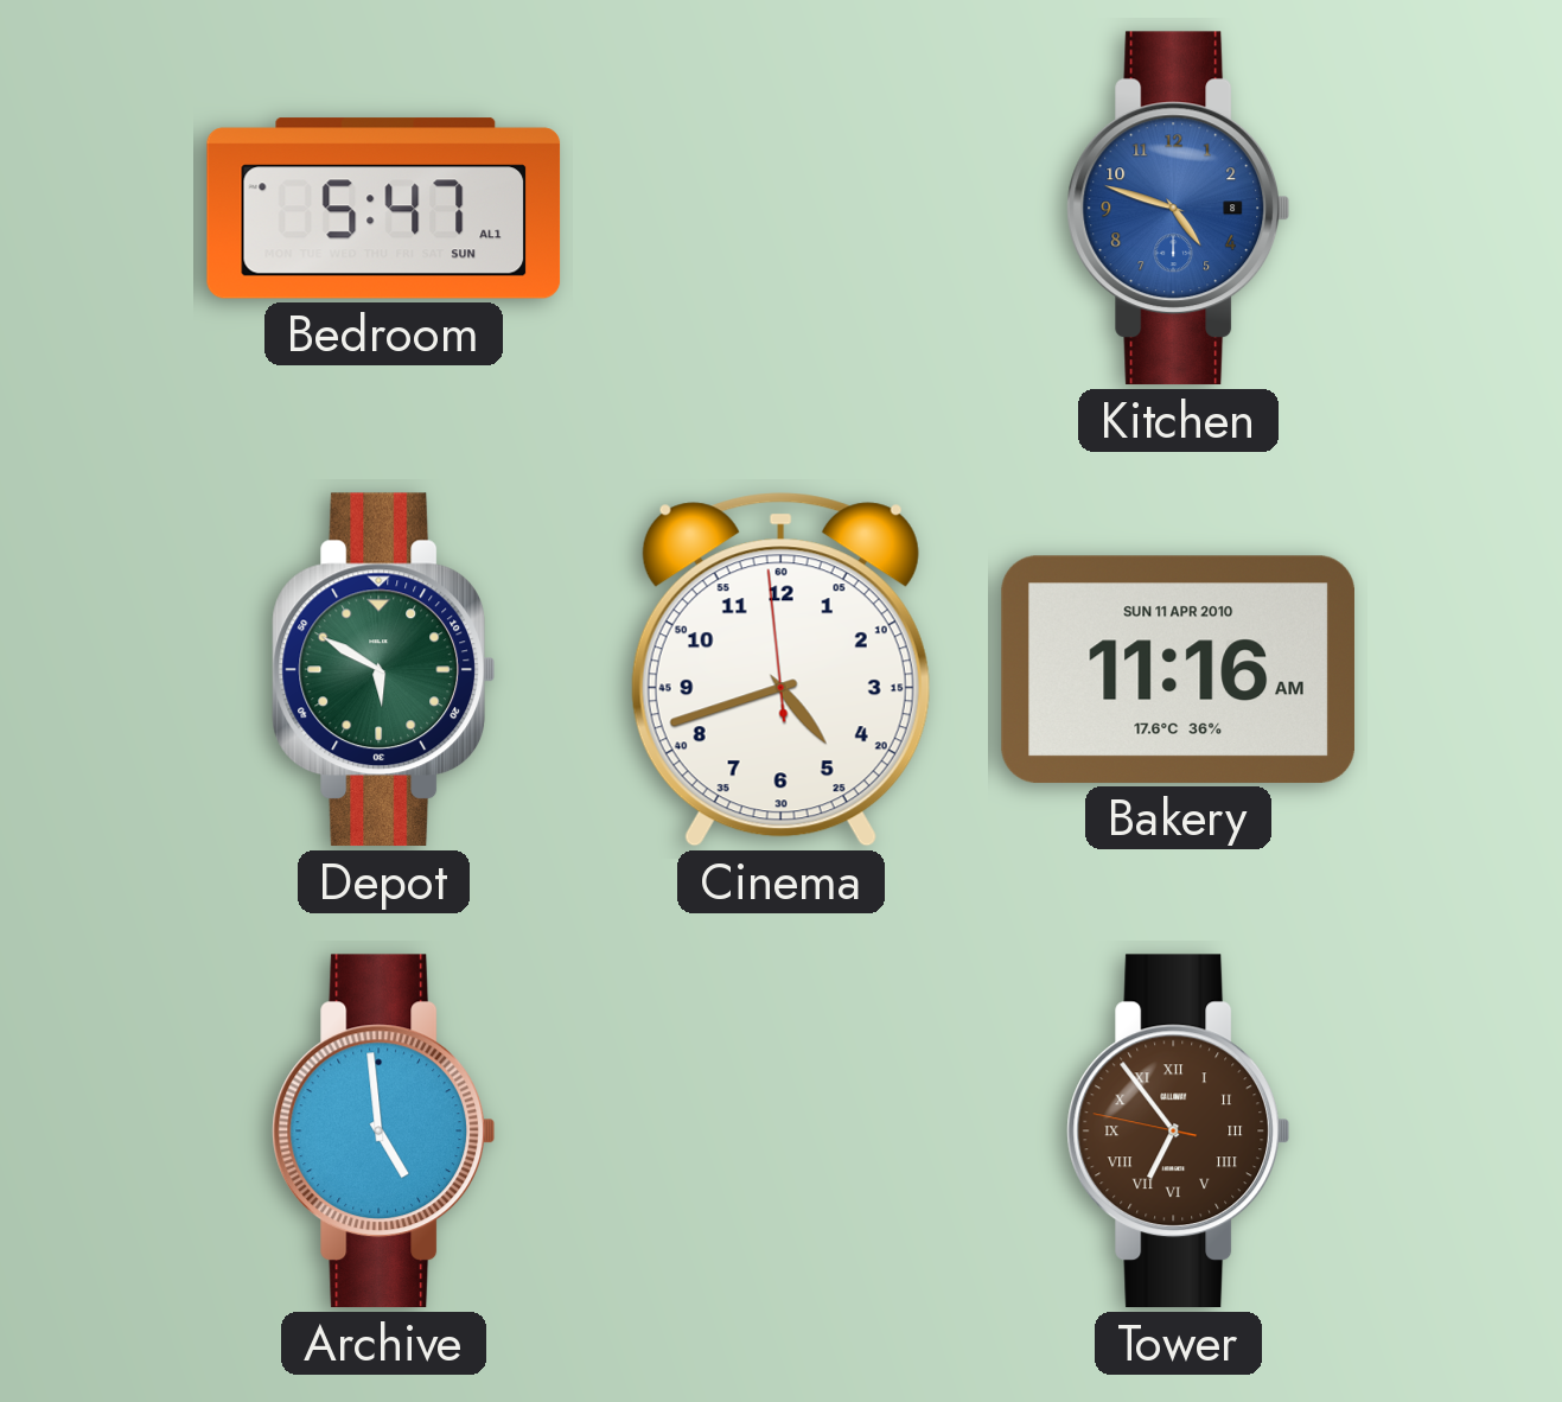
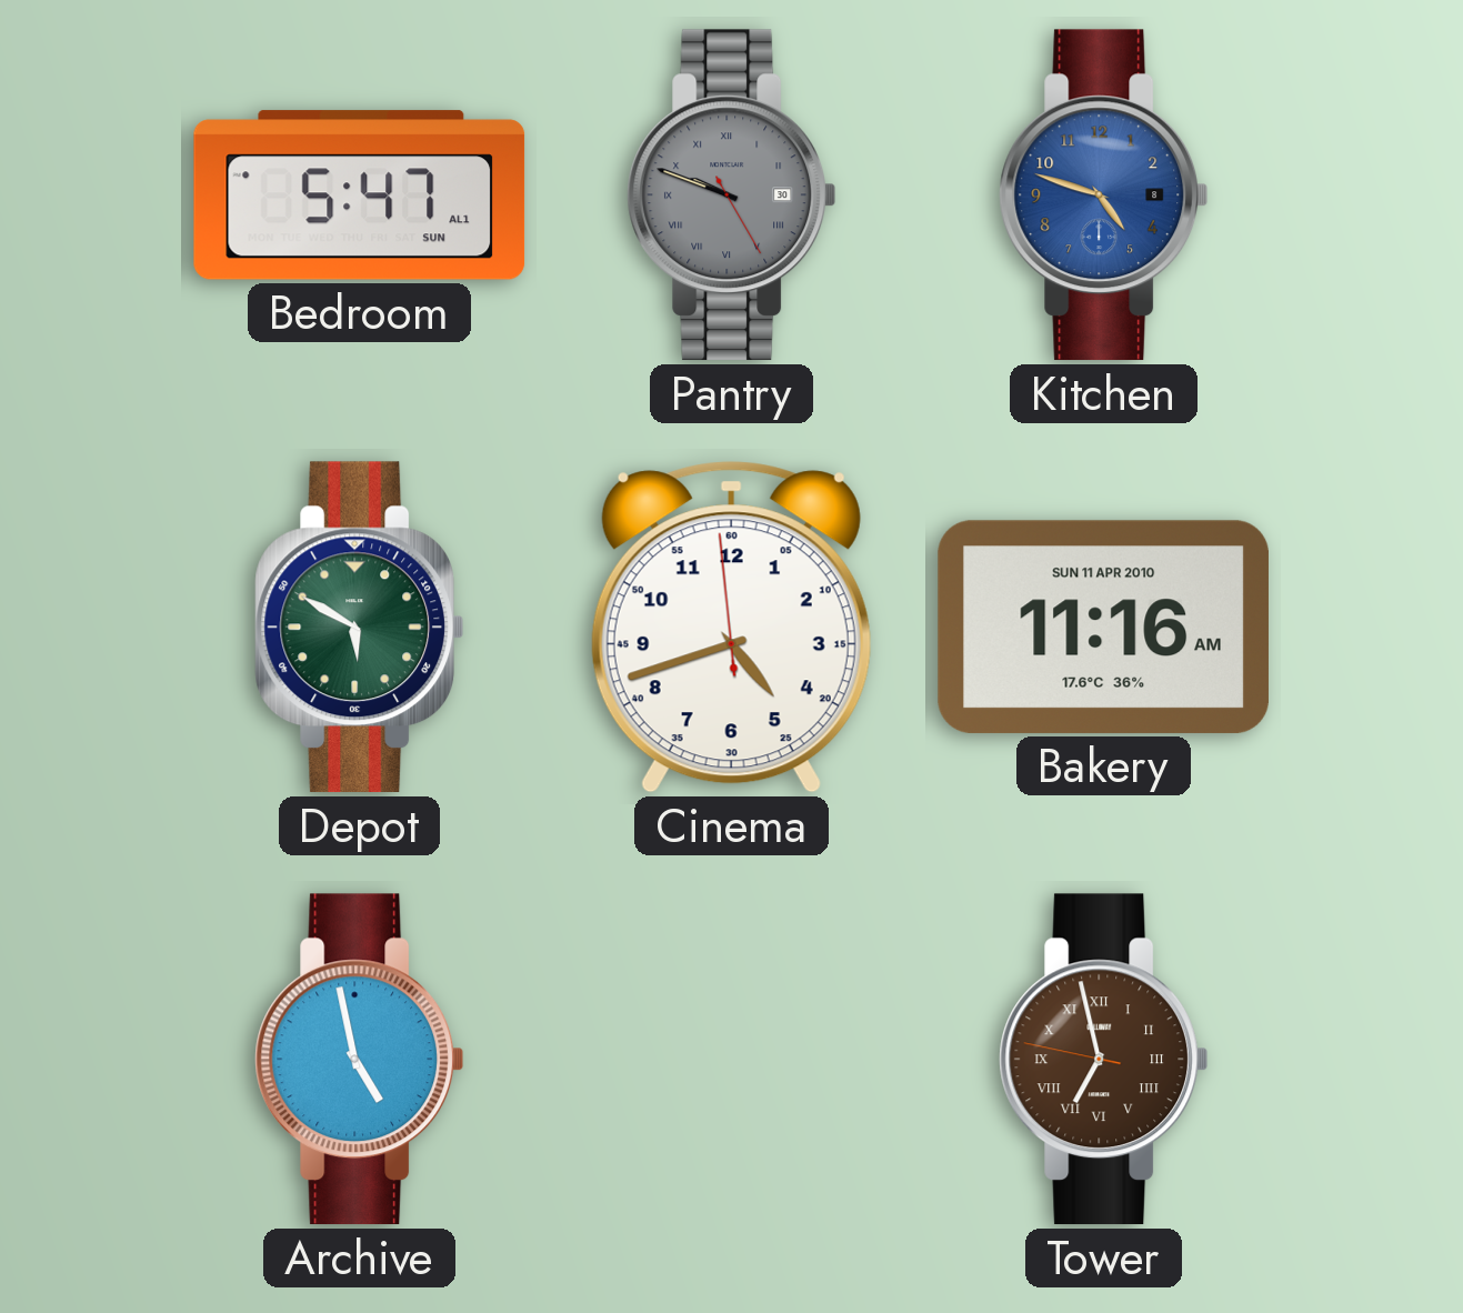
Pantry: none -> 9:48 (732, 196)
Archive: 4:59 -> 4:58 (360, 1060)
Tower: 6:53 -> 6:57 (1104, 1060)
